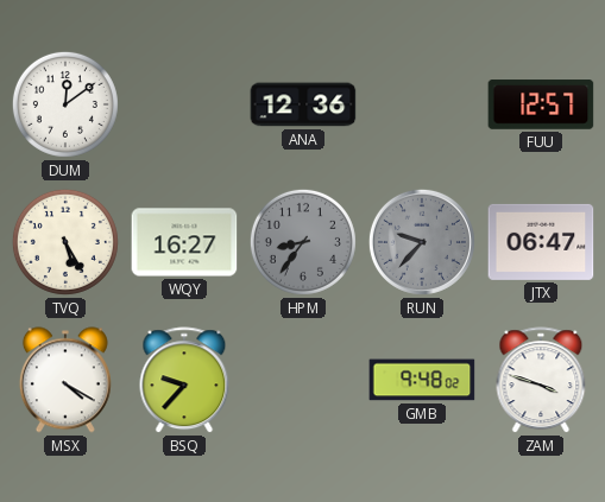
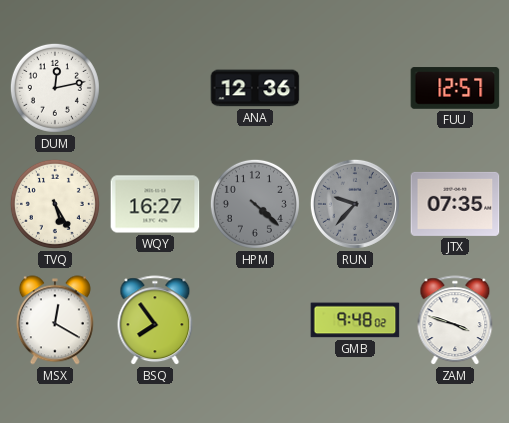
DUM: 12:09 -> 12:13 (55, 88)
HPM: 8:36 -> 4:22 (255, 204)
JTX: 06:47 -> 07:35 (455, 204)
MSX: 4:20 -> 12:20 (55, 320)
BSQ: 9:37 -> 7:54 (155, 321)
